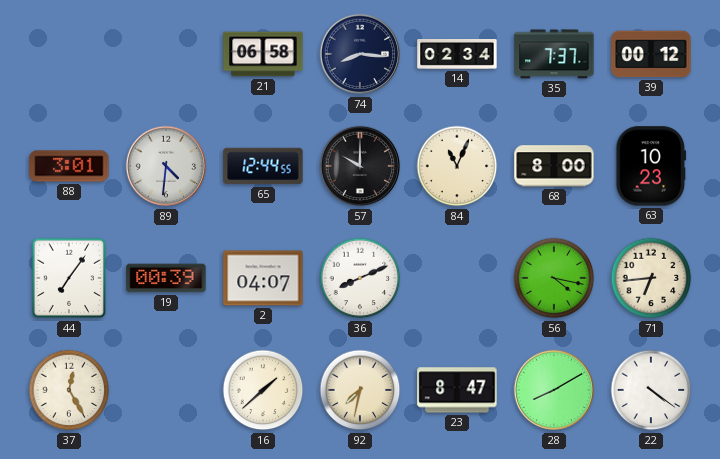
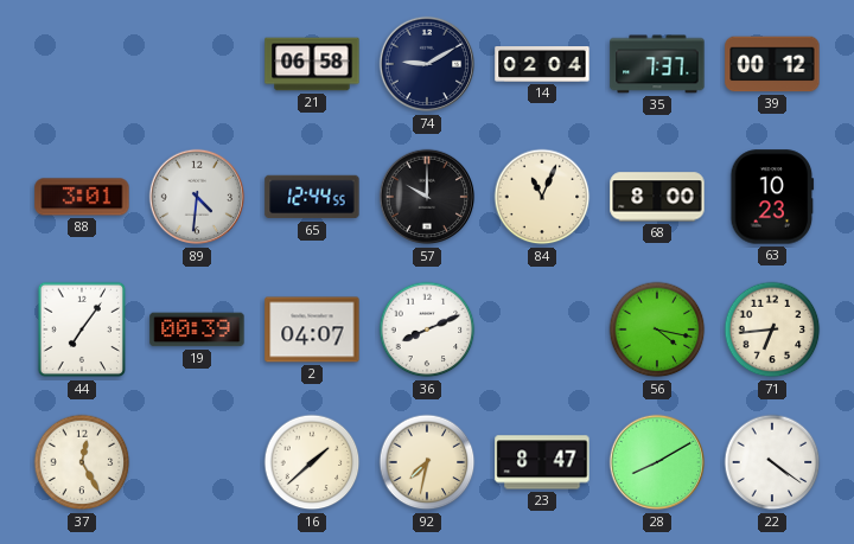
74: 8:16 -> 9:10 (427, 64)
14: 02:34 -> 02:04 (542, 65)
